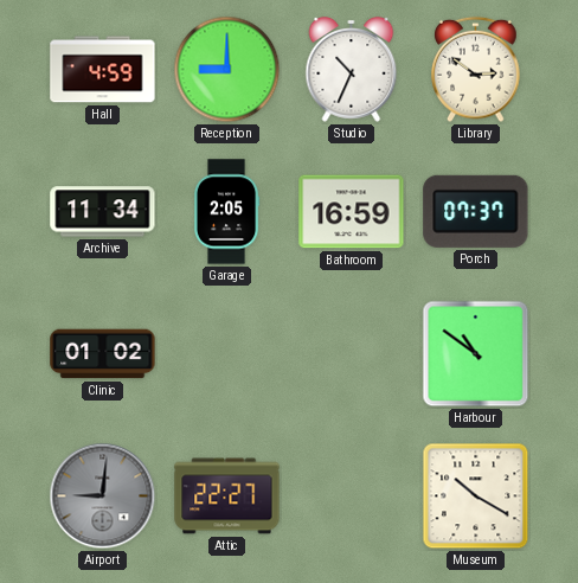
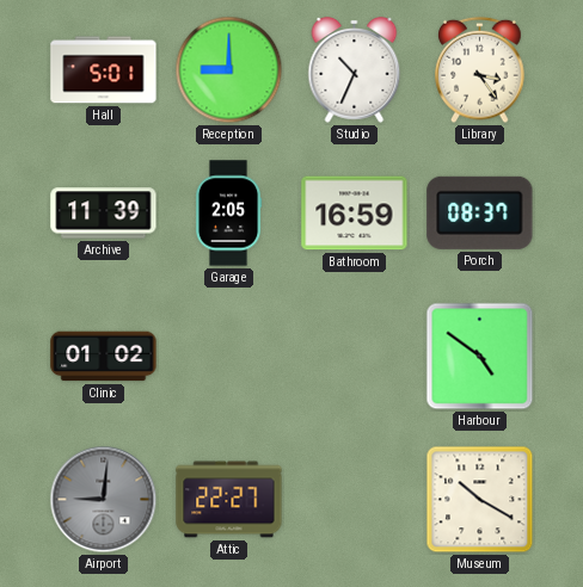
Hall: 4:59 -> 5:01 (104, 70)
Library: 2:51 -> 3:24 (480, 70)
Archive: 11:34 -> 11:39 (104, 214)
Porch: 07:37 -> 08:37 (480, 212)
Harbour: 10:51 -> 4:51 (480, 357)
